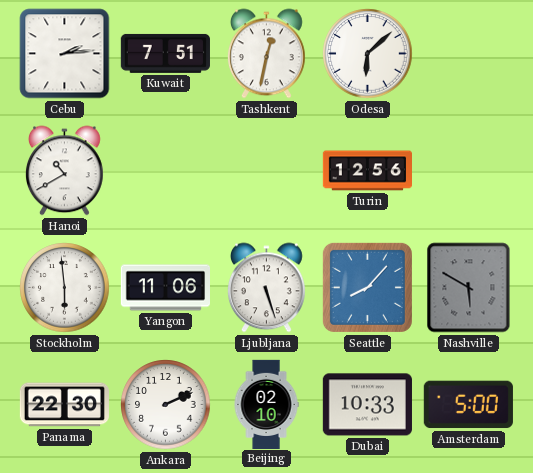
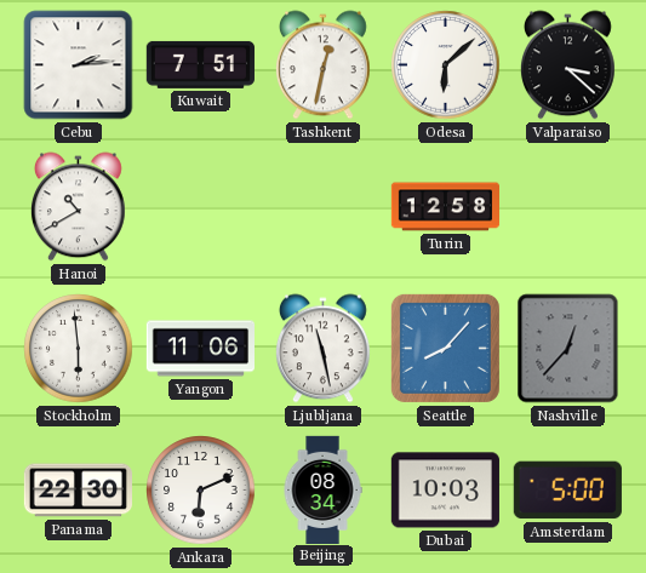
Valparaiso: none -> 3:22 (567, 65)
Turin: 12:56 -> 12:58 (445, 207)
Ljubljana: 5:27 -> 11:28 (322, 349)
Nashville: 5:50 -> 12:37 (568, 349)
Ankara: 2:11 -> 6:11 (201, 491)
Beijing: 02:10 -> 08:34 (322, 489)
Dubai: 10:33 -> 10:03 (445, 491)
